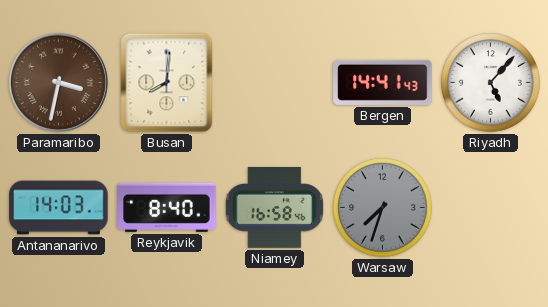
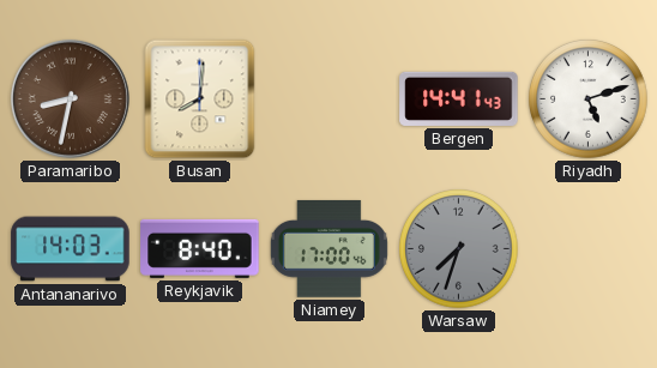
Paramaribo: 3:32 -> 8:32 (70, 98)
Riyadh: 5:07 -> 5:12 (589, 99)
Niamey: 16:58 -> 17:00 (328, 248)
